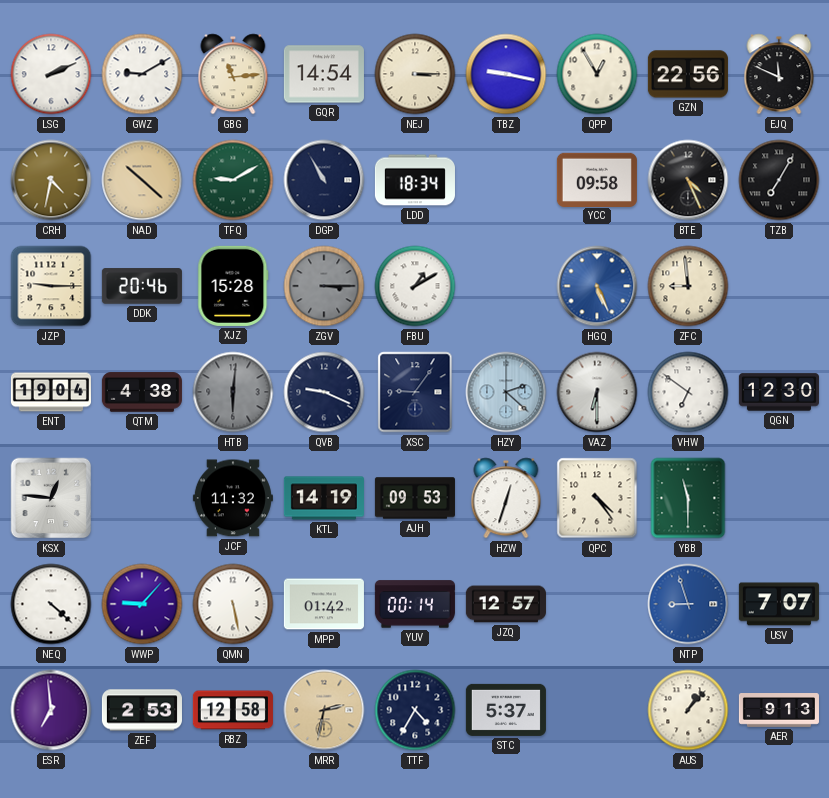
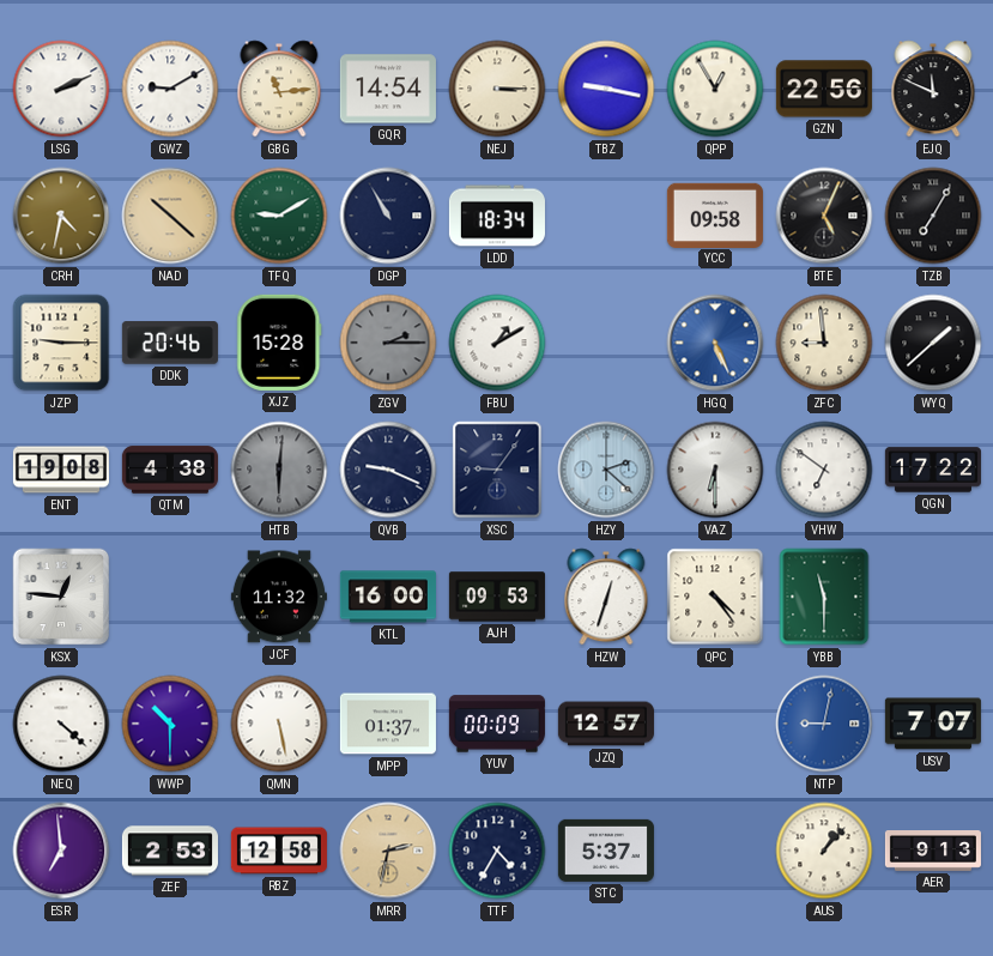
BTE: 4:26 -> 5:04 (824, 216)
ZGV: 3:15 -> 2:15 (388, 343)
WYQ: none -> 1:38 (933, 343)
ENT: 19:04 -> 19:08 (61, 470)
QGN: 12:30 -> 17:22 (933, 470)
KTL: 14:19 -> 16:00 (388, 597)
WWP: 9:07 -> 10:30 (170, 724)
MPP: 01:42 -> 01:37 (388, 724)
YUV: 00:14 -> 00:09 (497, 724)
NTP: 8:57 -> 9:02 (824, 724)
